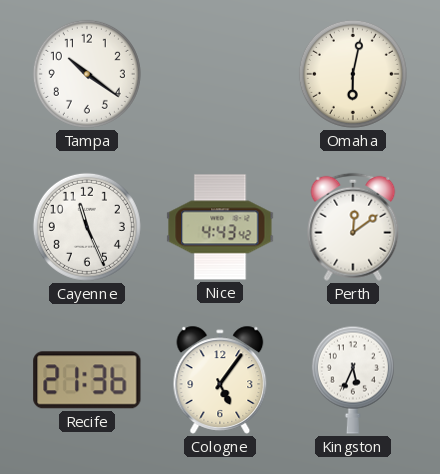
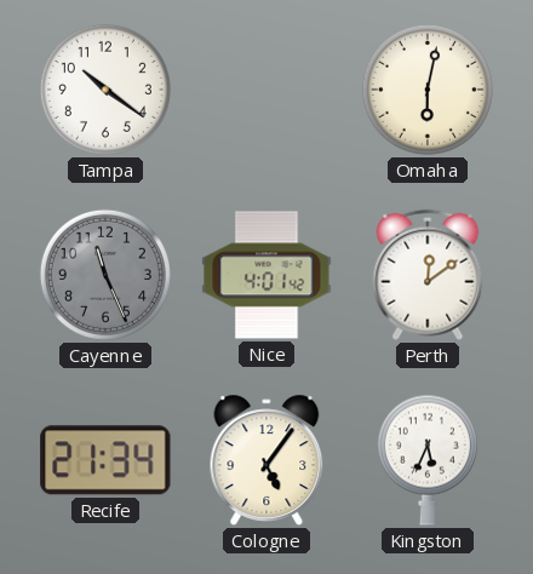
Cayenne dial: white -> grey (105, 275)
Nice: 4:43 -> 4:01 (266, 275)
Recife: 21:36 -> 21:34 (105, 460)
